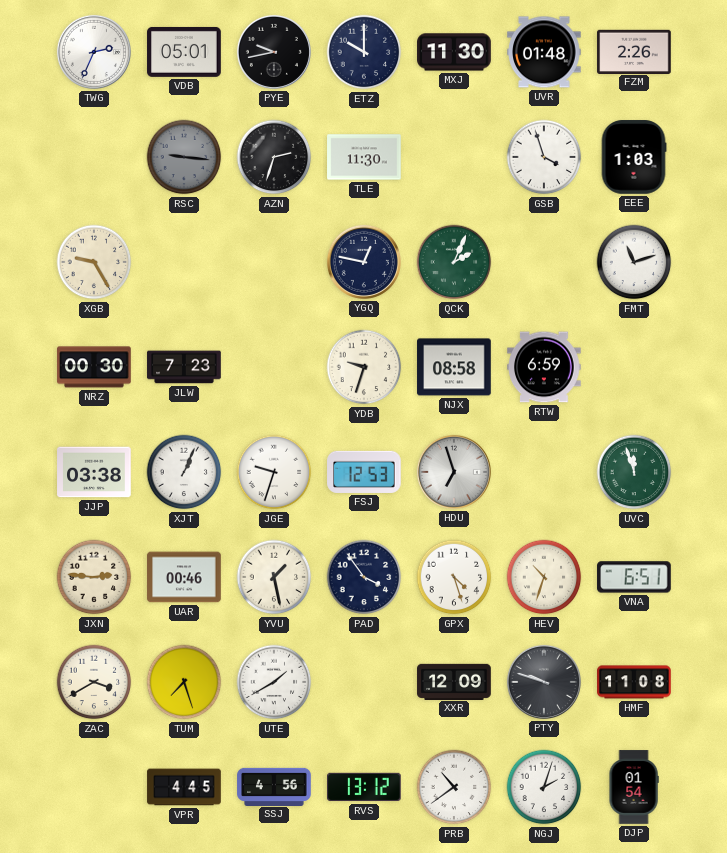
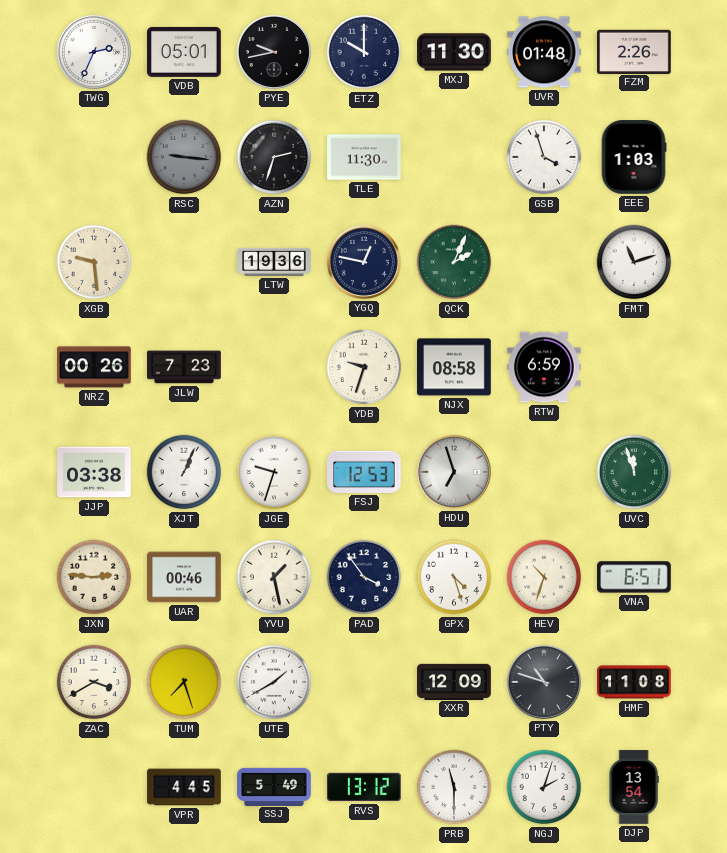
XGB: 9:25 -> 9:29 (94, 262)
LTW: none -> 19:36 (274, 262)
NRZ: 00:30 -> 00:26 (94, 367)
PTY: 9:48 -> 10:48 (544, 682)
SSJ: 4:56 -> 5:49 (274, 786)
PRB: 10:39 -> 11:30 (454, 787)
DJP: 01:54 -> 13:54 (634, 787)
